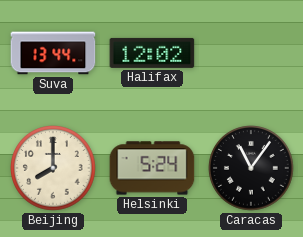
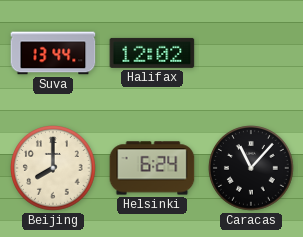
Helsinki: 5:24 -> 6:24 (152, 168)
Caracas: 11:06 -> 11:07 (251, 168)
